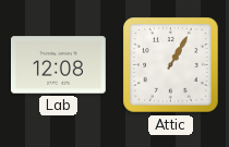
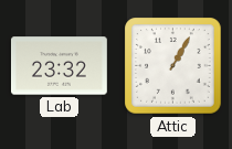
Lab: 12:08 -> 23:32 (59, 66)
